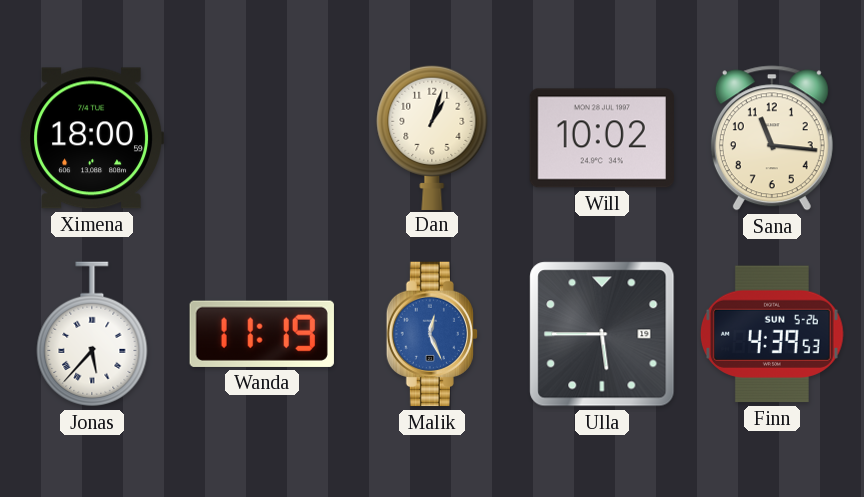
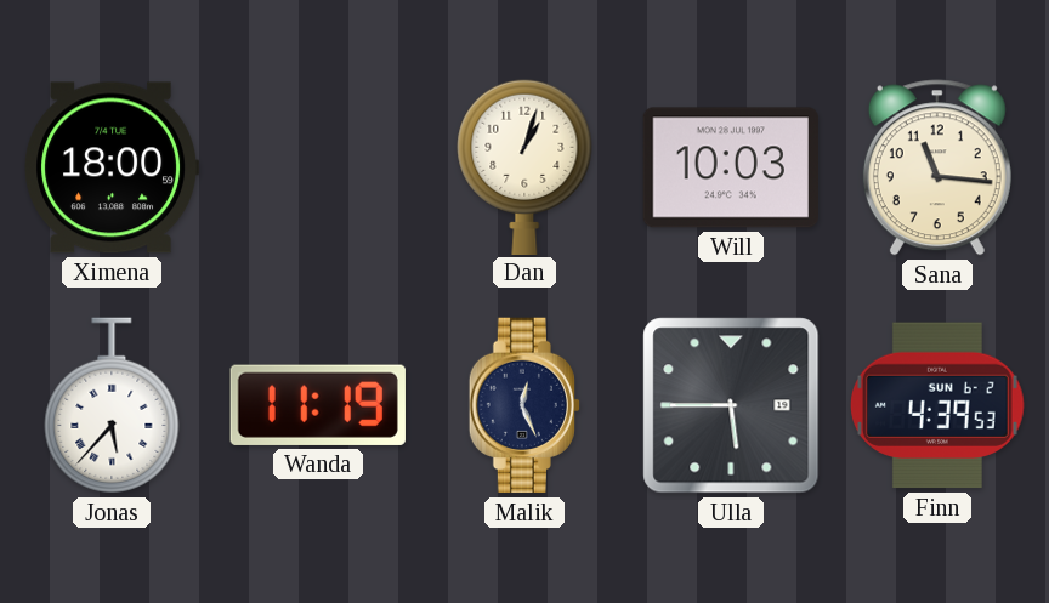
Will: 10:02 -> 10:03 (730, 167)
Malik dial: blue -> navy (523, 405)
Finn date: SUN 5-26 -> SUN 6-2 (937, 405)
